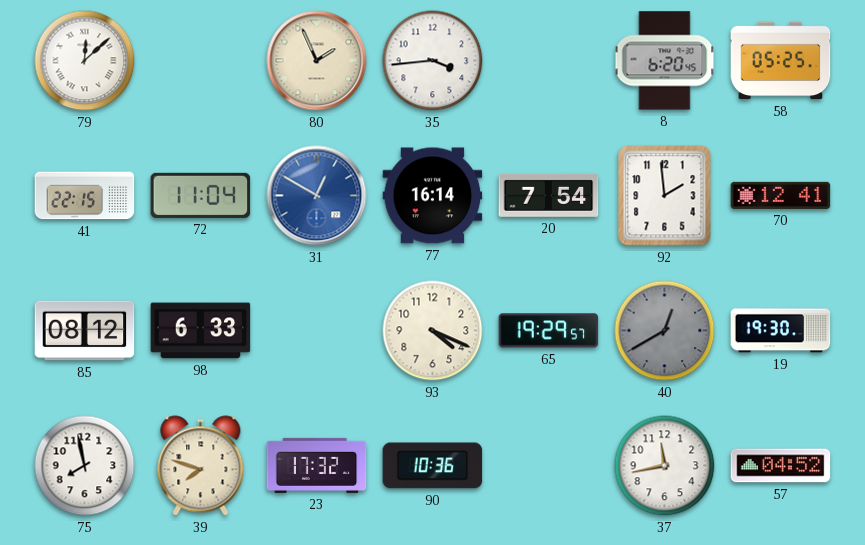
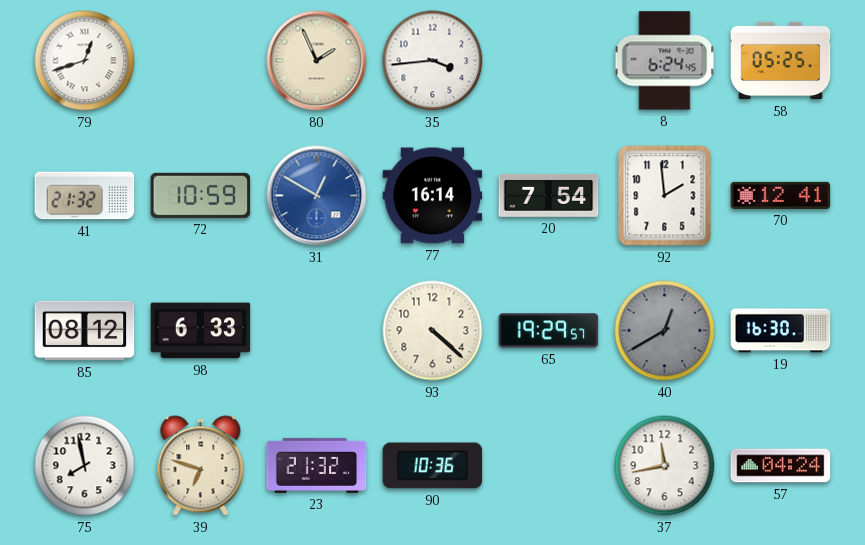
79: 12:08 -> 12:42 (85, 61)
8: 6:20 -> 6:24 (665, 61)
41: 22:15 -> 21:32 (85, 196)
72: 11:04 -> 10:59 (201, 195)
93: 4:19 -> 4:22 (433, 331)
19: 19:30 -> 16:30 (781, 331)
39: 7:48 -> 6:48 (201, 466)
23: 17:32 -> 21:32 (317, 465)
57: 04:52 -> 04:24 (781, 466)
